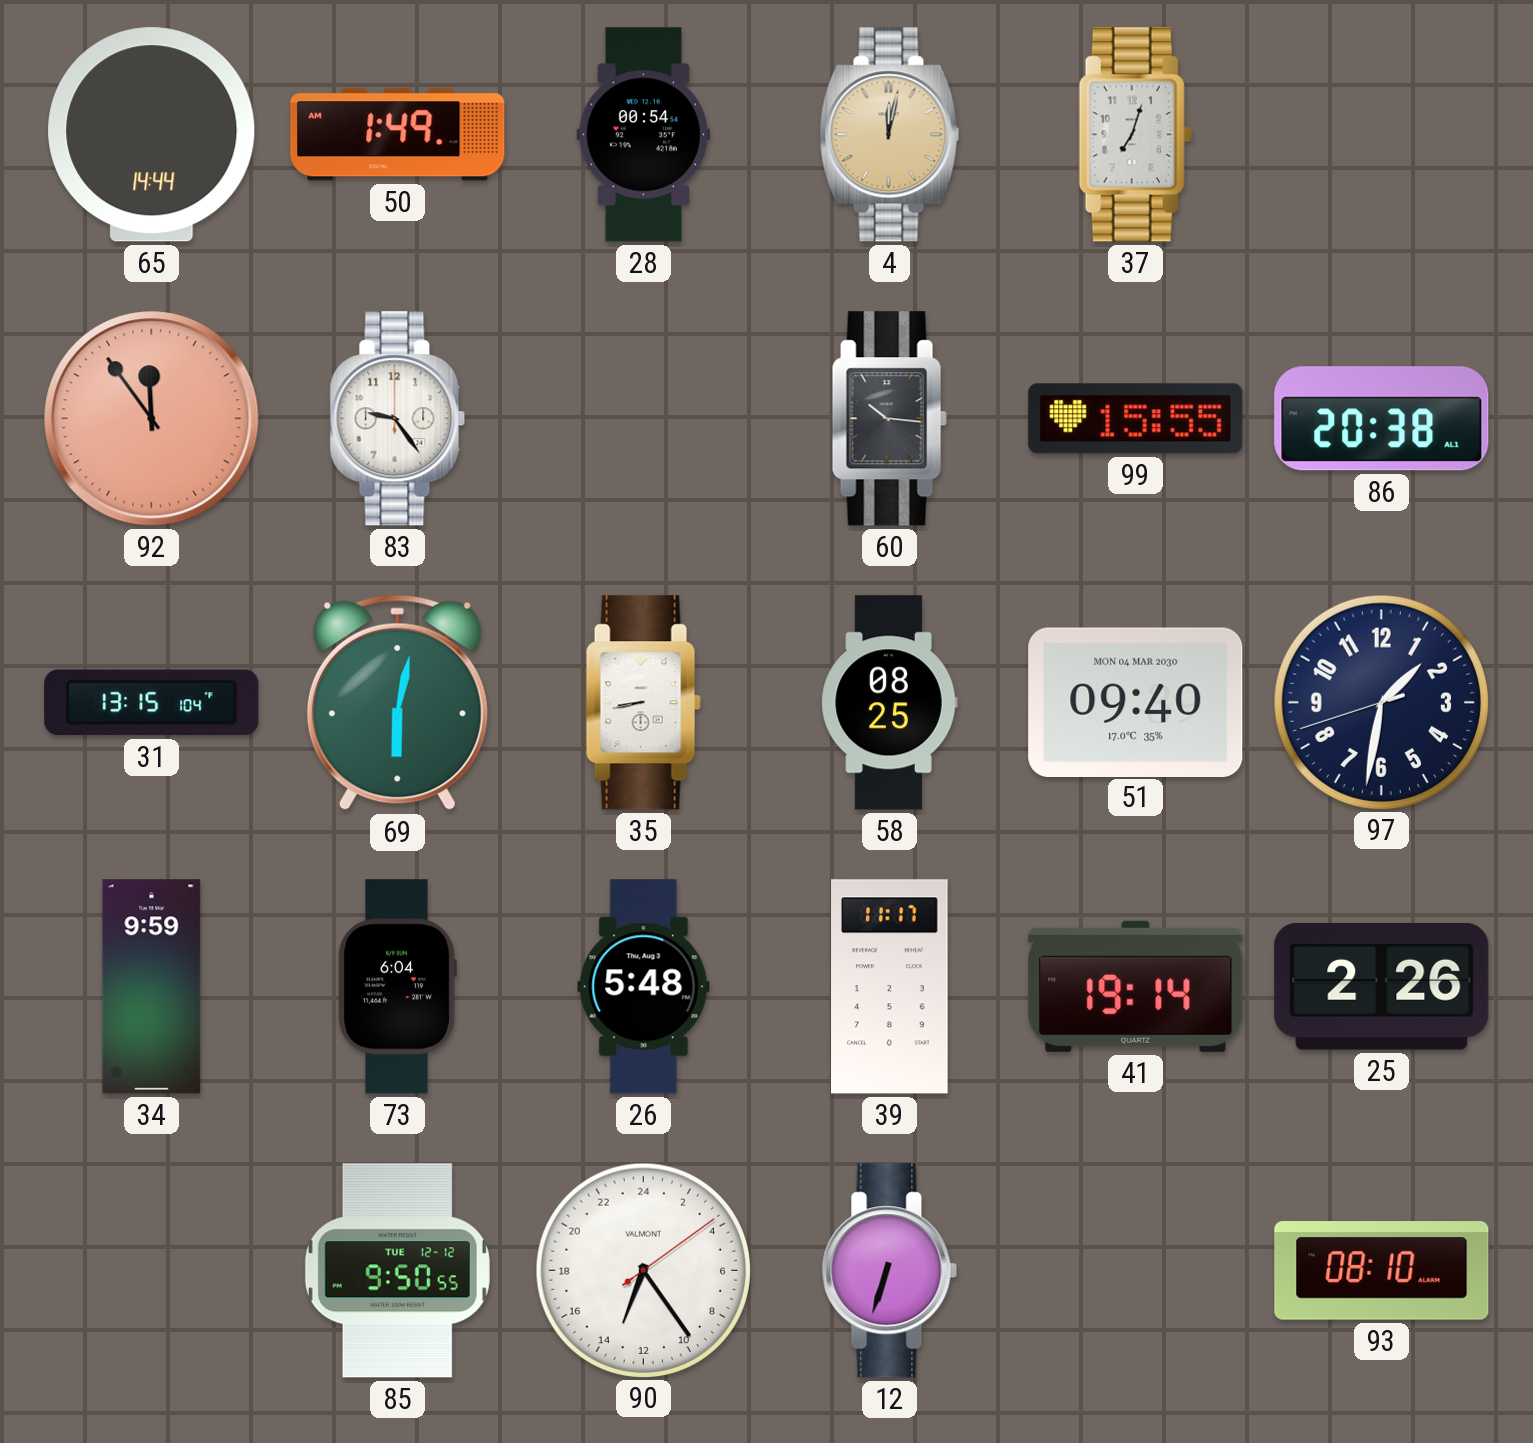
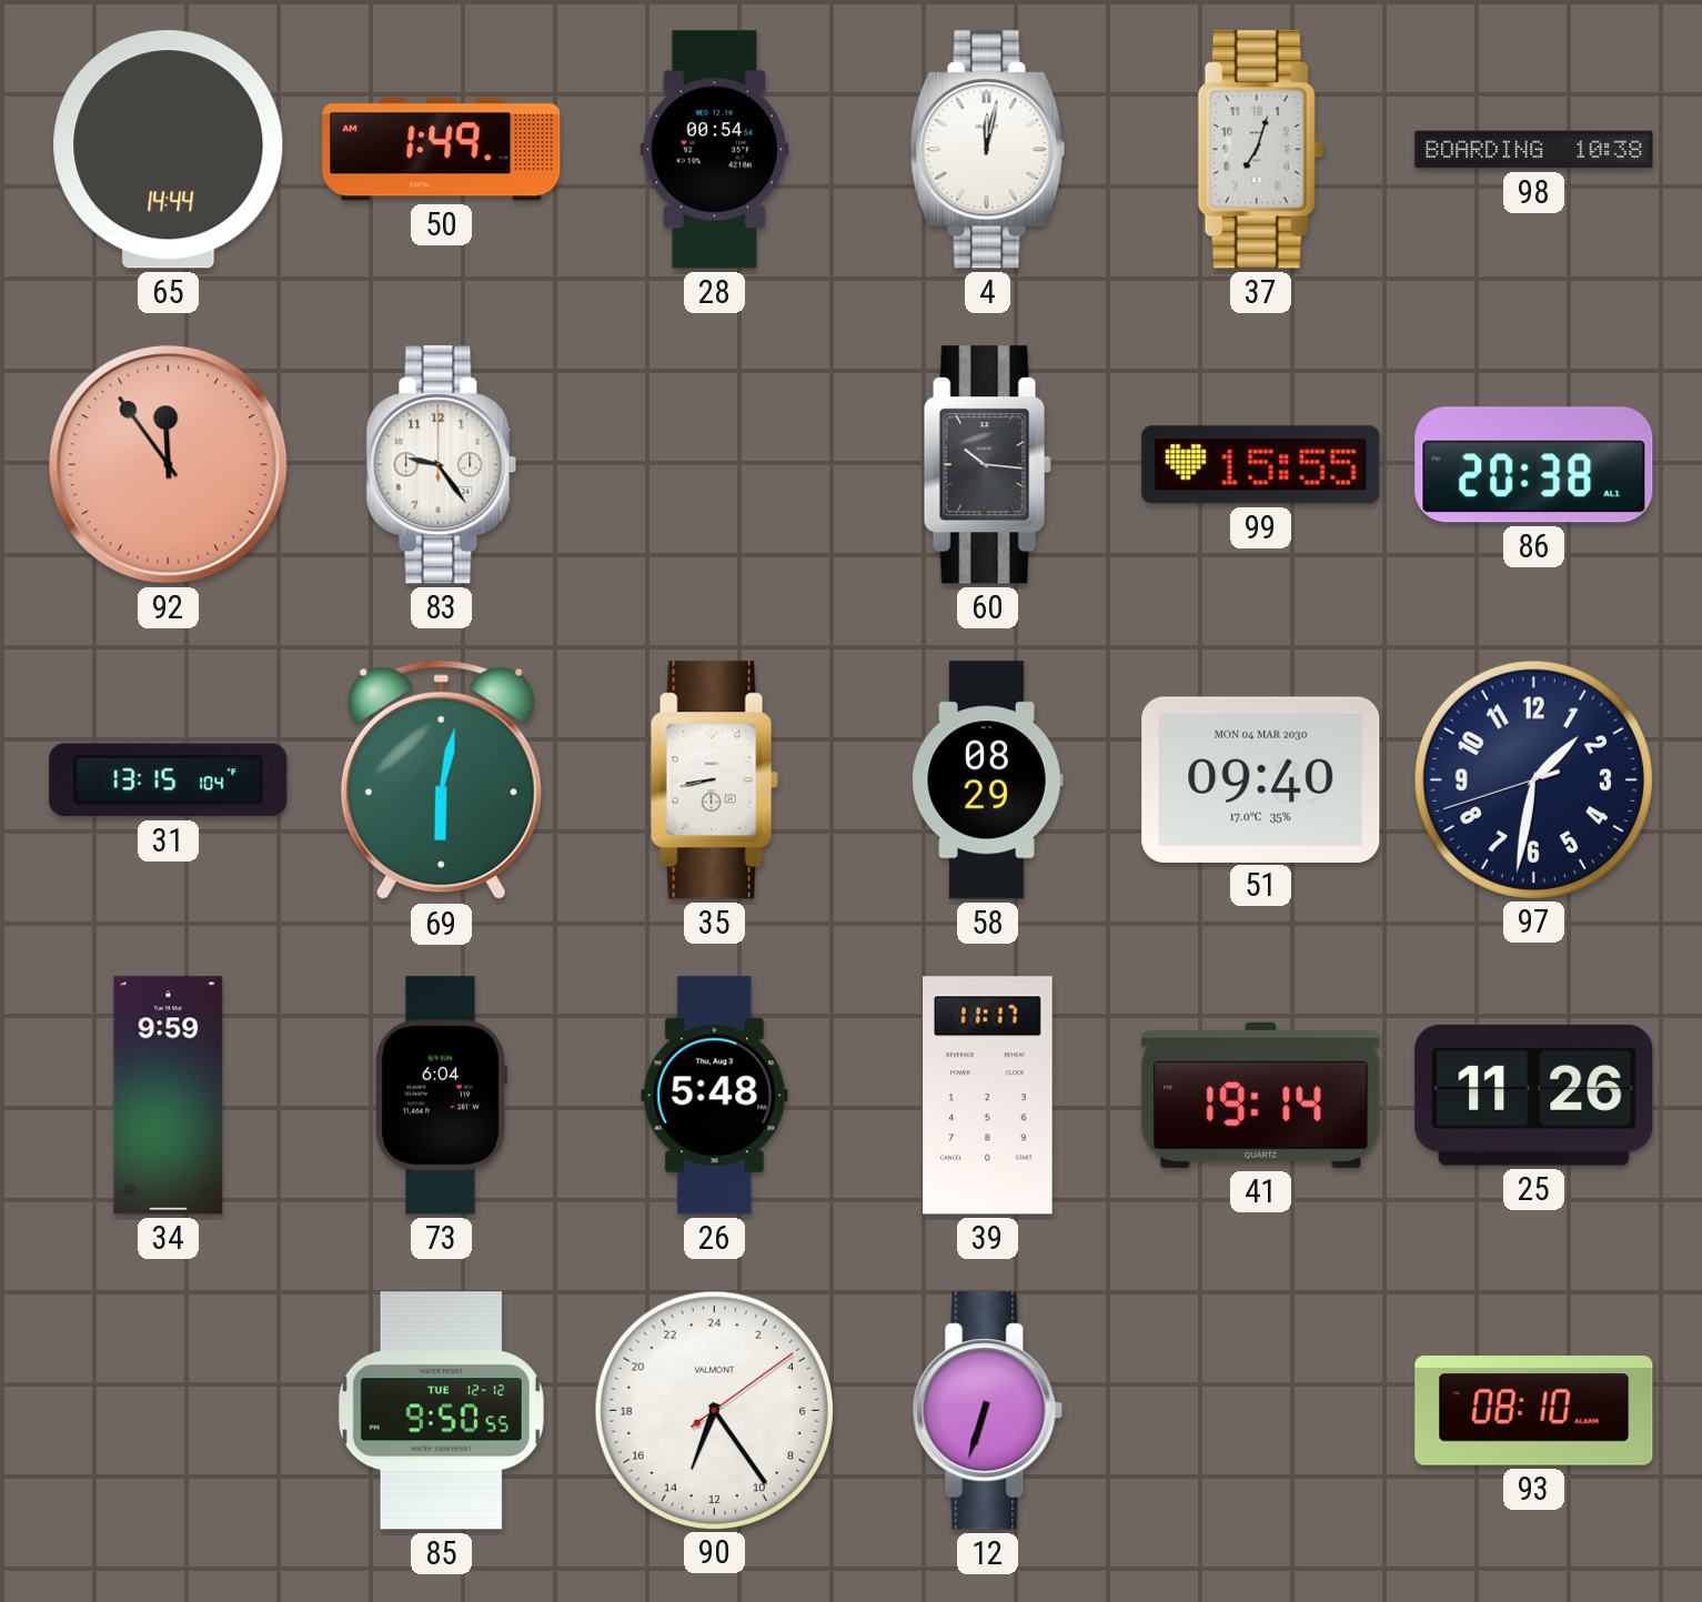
4 dial: champagne -> white (988, 150)
98: none -> 10:38 (1534, 150)
58: 08:25 -> 08:29 (987, 780)
25: 2:26 -> 11:26 (1534, 1095)
